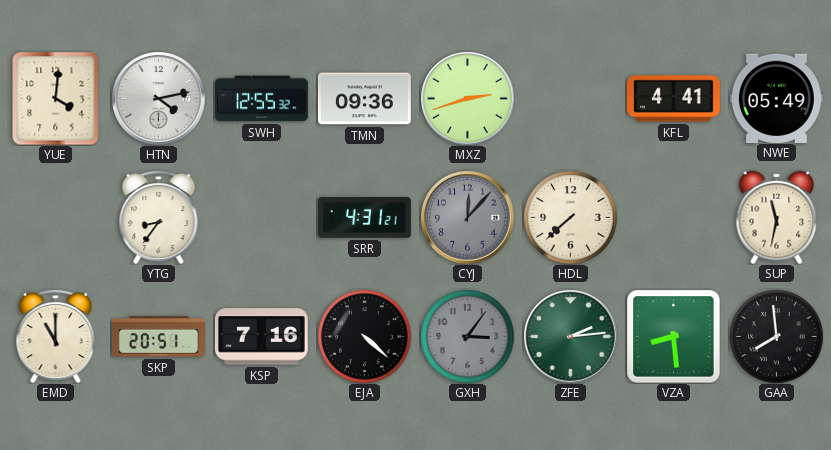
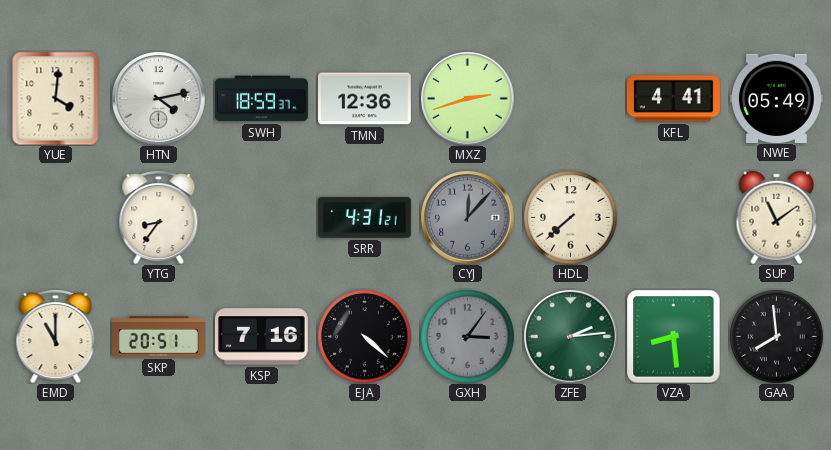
SWH: 12:55 -> 18:59 (262, 99)
TMN: 09:36 -> 12:36 (364, 99)
SUP: 11:32 -> 11:09 (777, 217)
